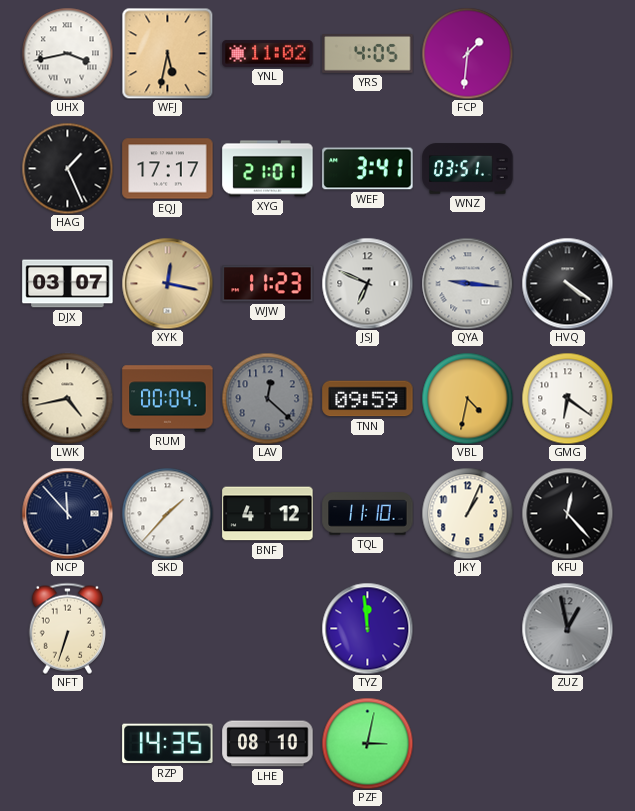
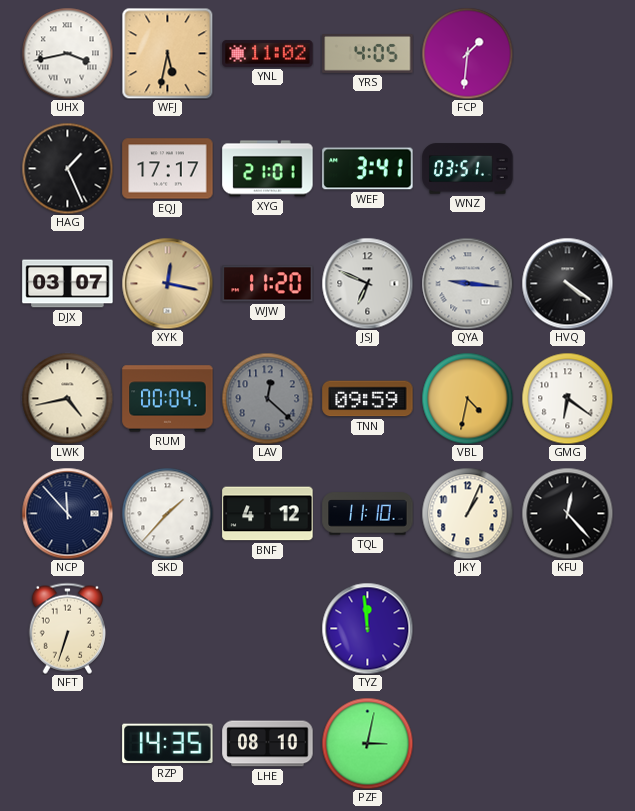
WJW: 11:23 -> 11:20 (268, 284)
ZUZ: 12:58 -> none (567, 628)
